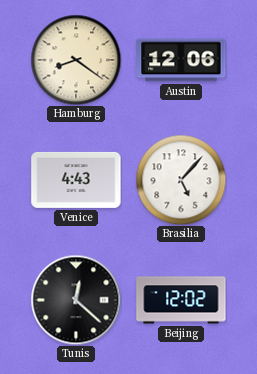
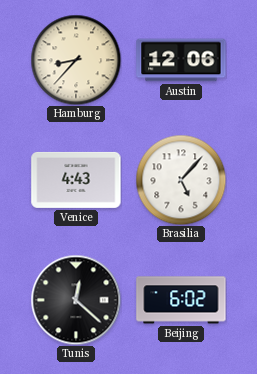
Hamburg: 8:21 -> 8:37 (76, 60)
Beijing: 12:02 -> 6:02 (181, 300)
